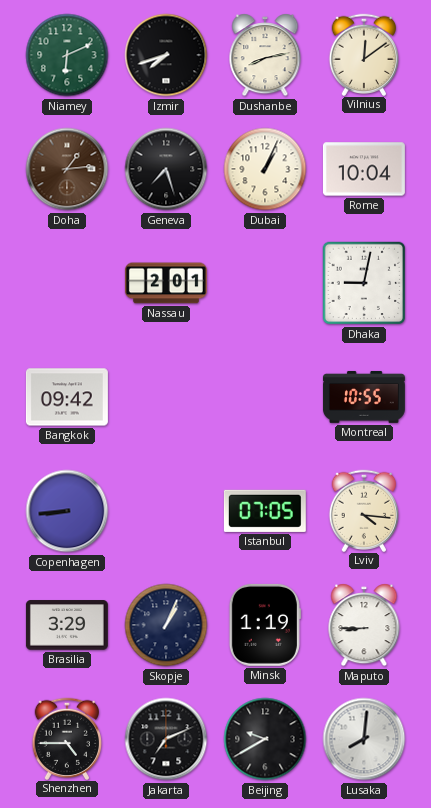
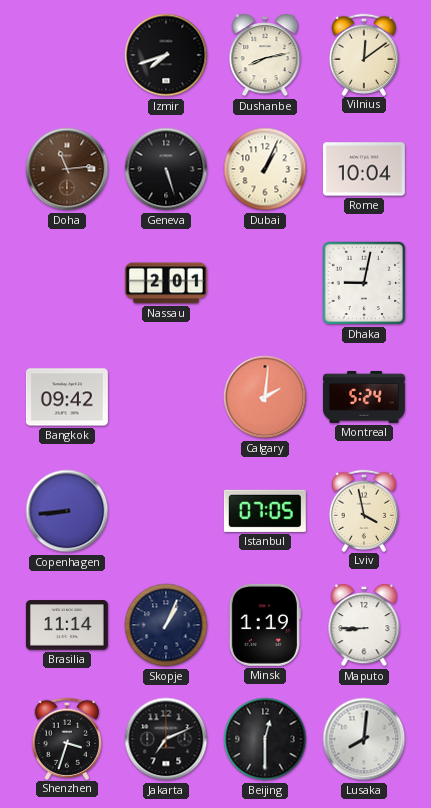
Niamey: 6:11 -> none (67, 55)
Doha: 1:14 -> 11:14 (67, 169)
Geneva: 7:27 -> 5:27 (166, 169)
Calgary: none -> 2:01 (265, 397)
Montreal: 10:55 -> 5:24 (364, 397)
Lviv: 4:16 -> 3:58 (363, 510)
Brasilia: 3:29 -> 11:14 (67, 625)
Shenzhen: 4:45 -> 3:33 (66, 738)
Beijing: 9:40 -> 12:30 (265, 739)
